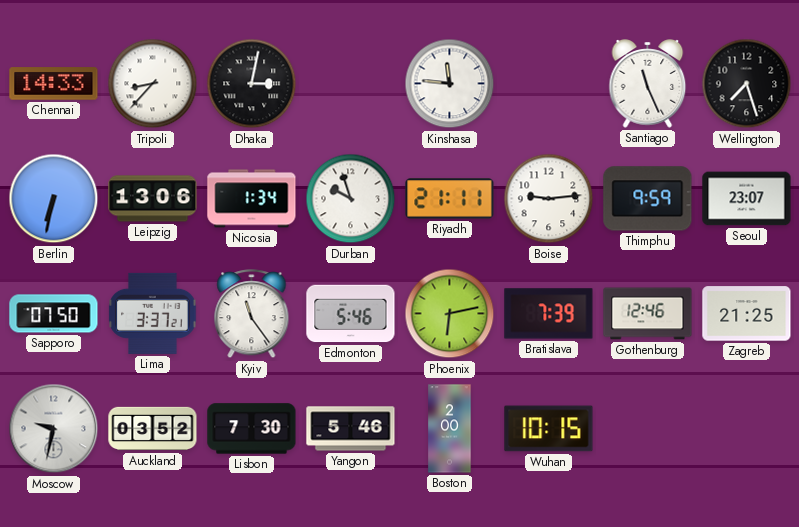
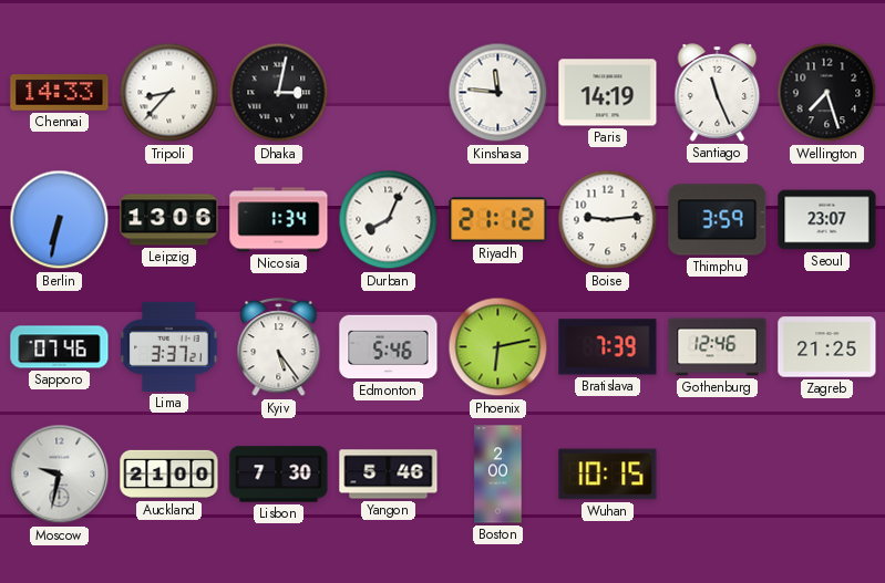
Paris: none -> 14:19 (608, 93)
Durban: 9:57 -> 8:04 (389, 220)
Riyadh: 21:11 -> 21:12 (498, 220)
Thimphu: 9:59 -> 3:59 (718, 220)
Sapporo: 07:50 -> 07:46 (60, 347)
Kyiv: 11:24 -> 5:24 (279, 347)
Auckland: 03:52 -> 21:00 (169, 475)
